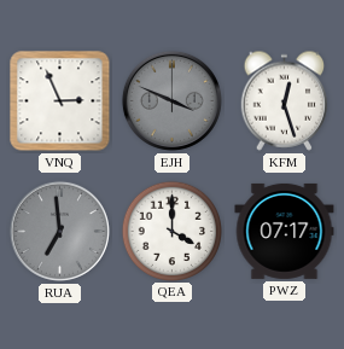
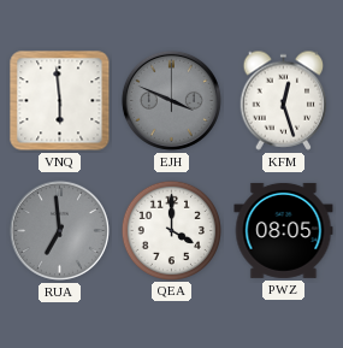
VNQ: 2:56 -> 5:59 (60, 101)
PWZ: 07:17 -> 08:05 (284, 230)
